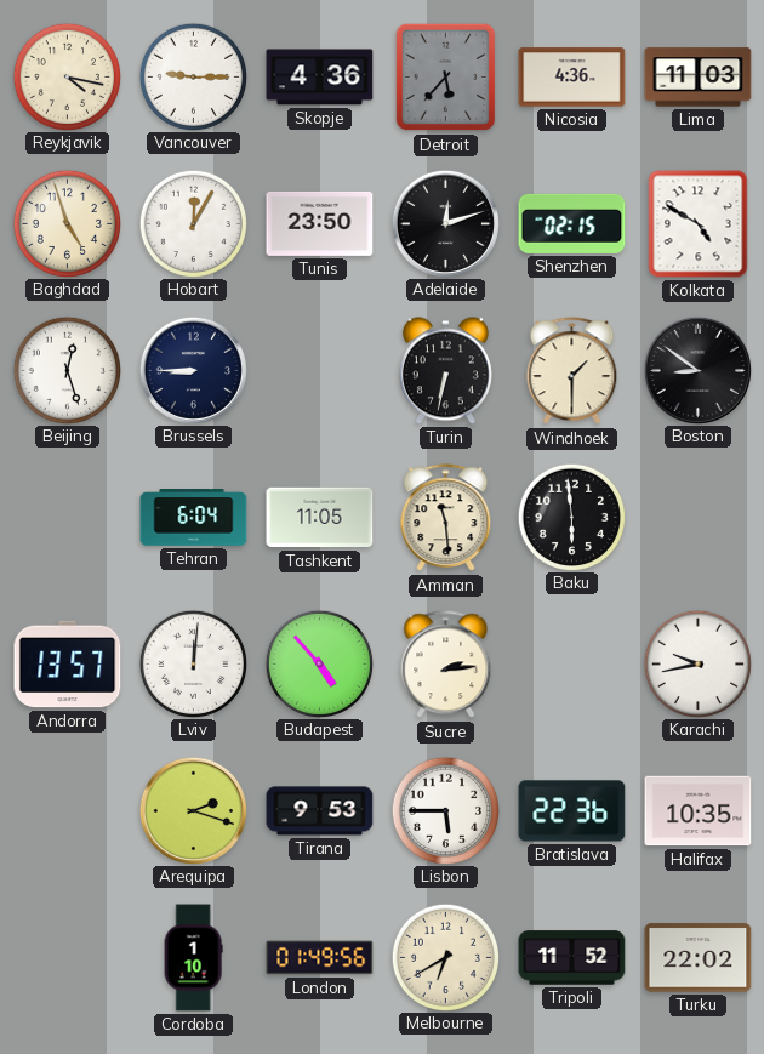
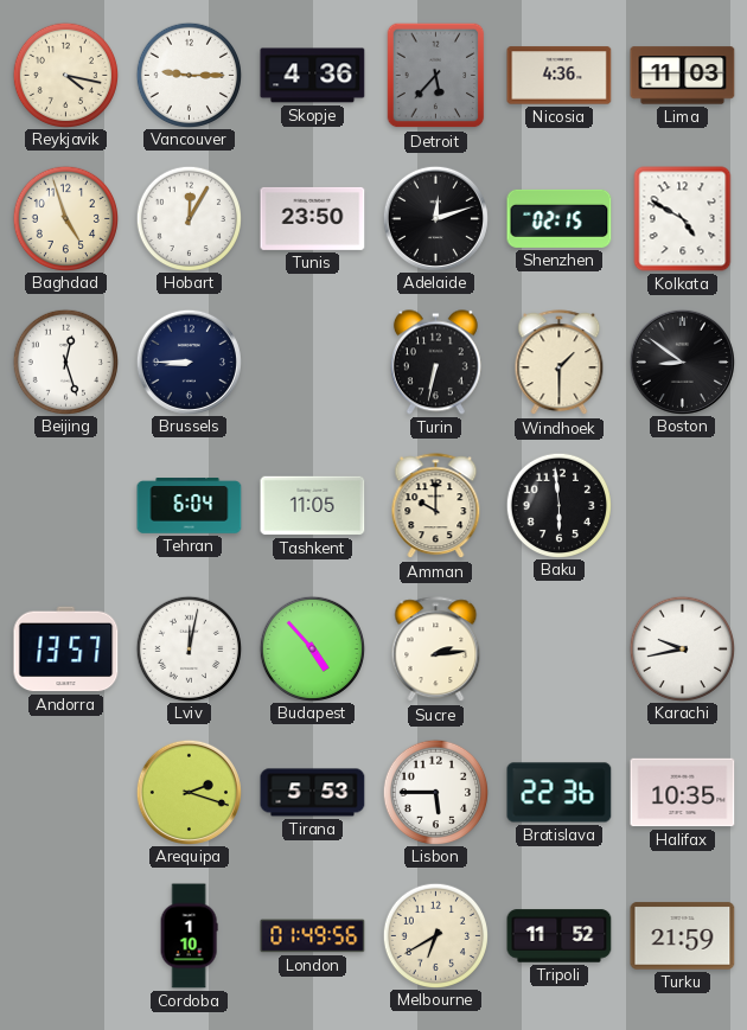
Amman: 11:29 -> 10:00 (436, 506)
Lviv: 12:01 -> 12:02 (189, 648)
Tirana: 9:53 -> 5:53 (313, 793)
Turku: 22:02 -> 21:59 (683, 936)
